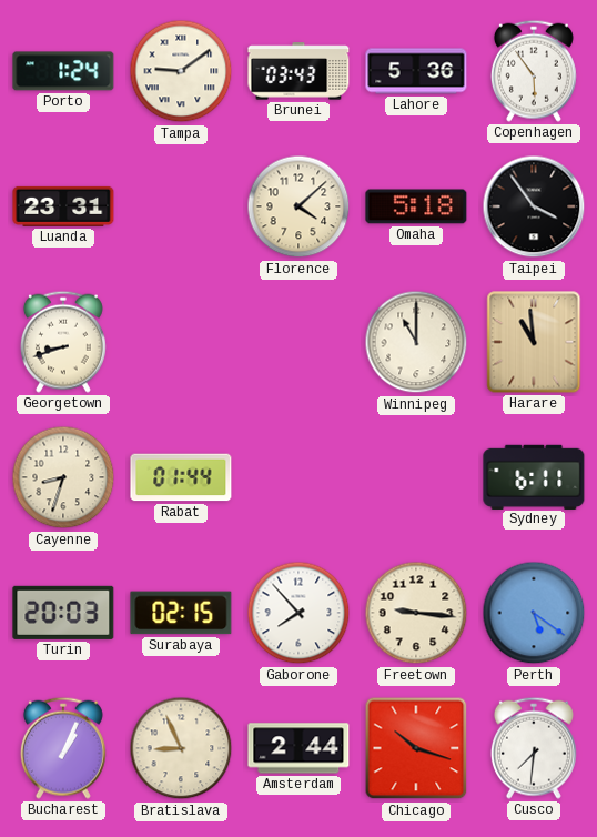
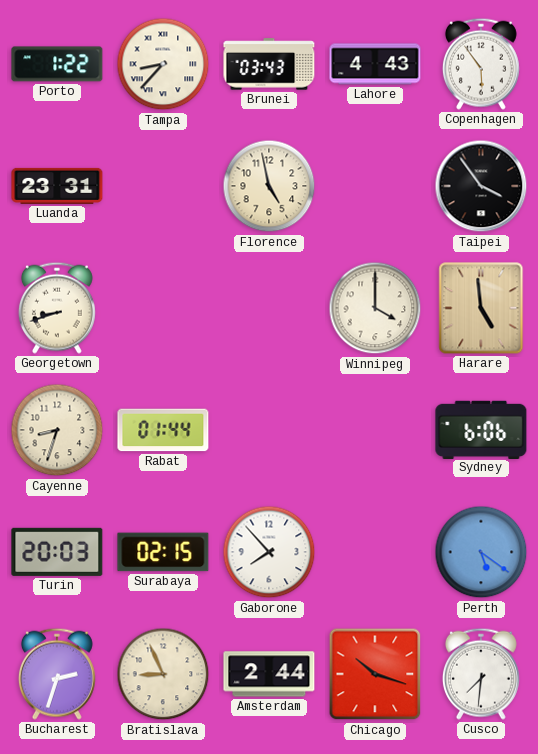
Porto: 1:24 -> 1:22 (57, 64)
Tampa: 9:09 -> 8:37 (163, 64)
Lahore: 5:36 -> 4:43 (375, 64)
Florence: 4:08 -> 4:58 (269, 186)
Omaha: 5:18 -> none (416, 206)
Winnipeg: 11:00 -> 4:00 (375, 308)
Harare: 10:59 -> 4:59 (481, 308)
Sydney: 6:11 -> 6:06 (481, 429)
Freetown: 9:16 -> none (416, 613)
Bucharest: 1:04 -> 2:33 (57, 674)
